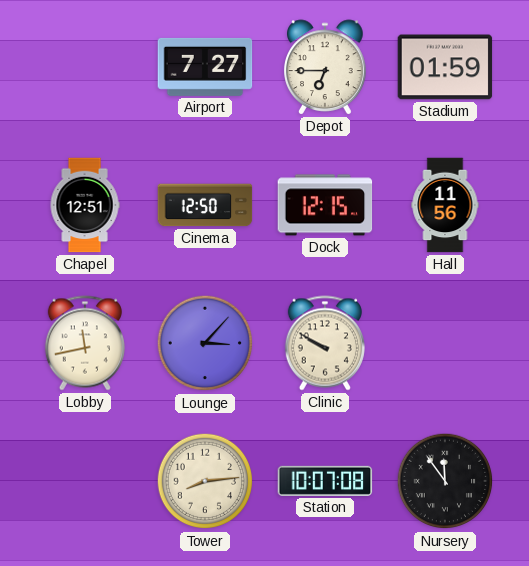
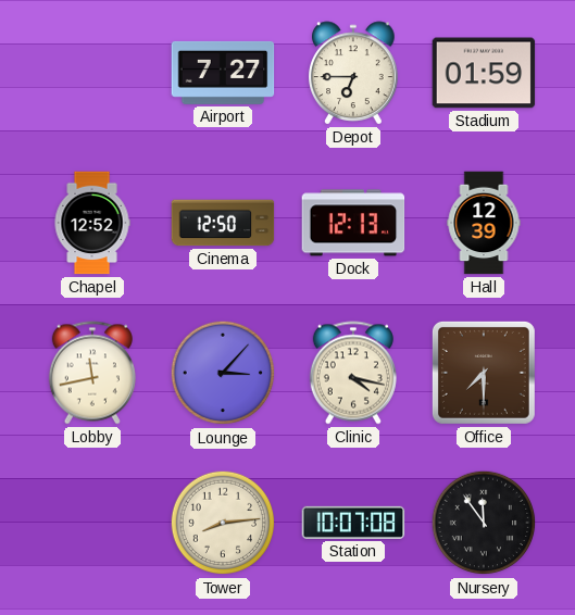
Chapel: 12:51 -> 12:52 (92, 223)
Dock: 12:15 -> 12:13 (353, 223)
Hall: 11:56 -> 12:39 (484, 223)
Clinic: 9:50 -> 4:17 (353, 373)
Office: none -> 7:30 (484, 373)
